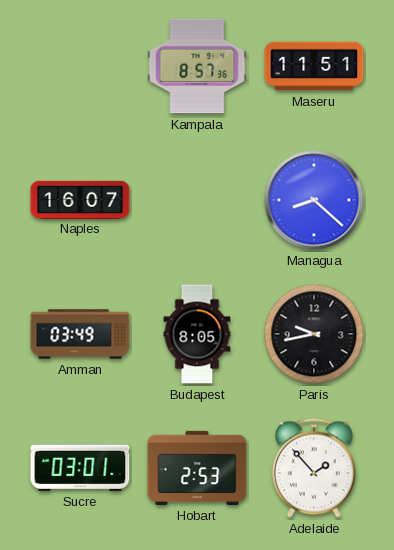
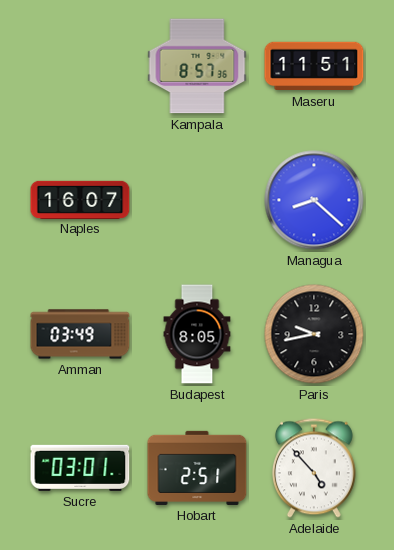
Hobart: 2:53 -> 2:51 (197, 468)
Adelaide: 1:53 -> 4:53 (314, 468)
